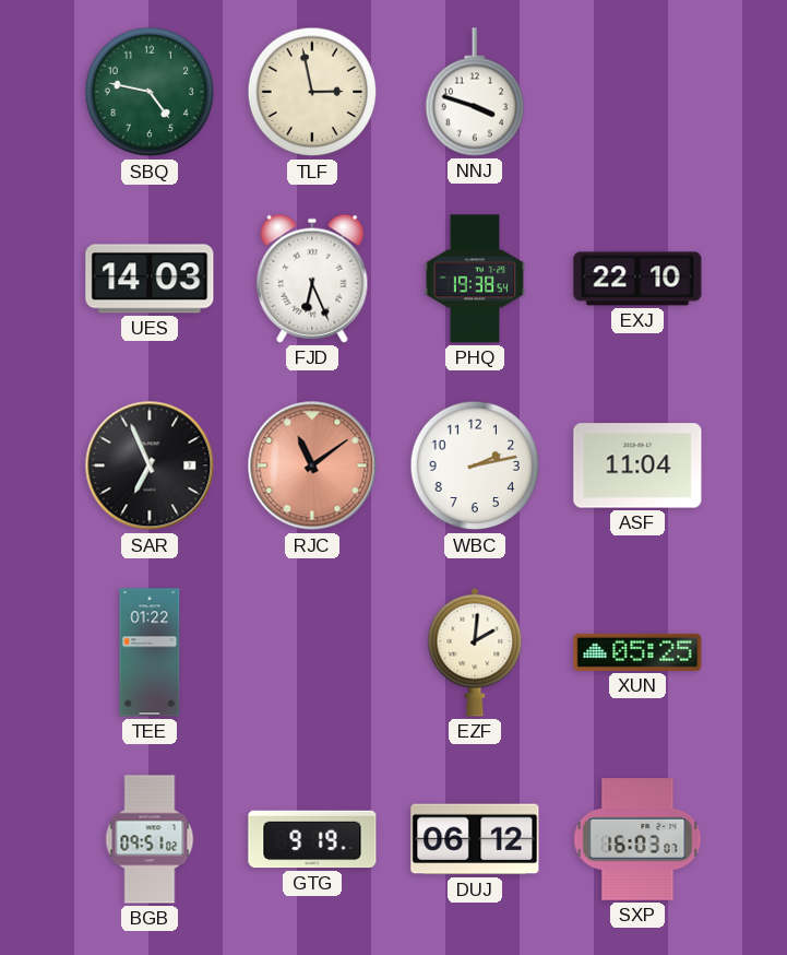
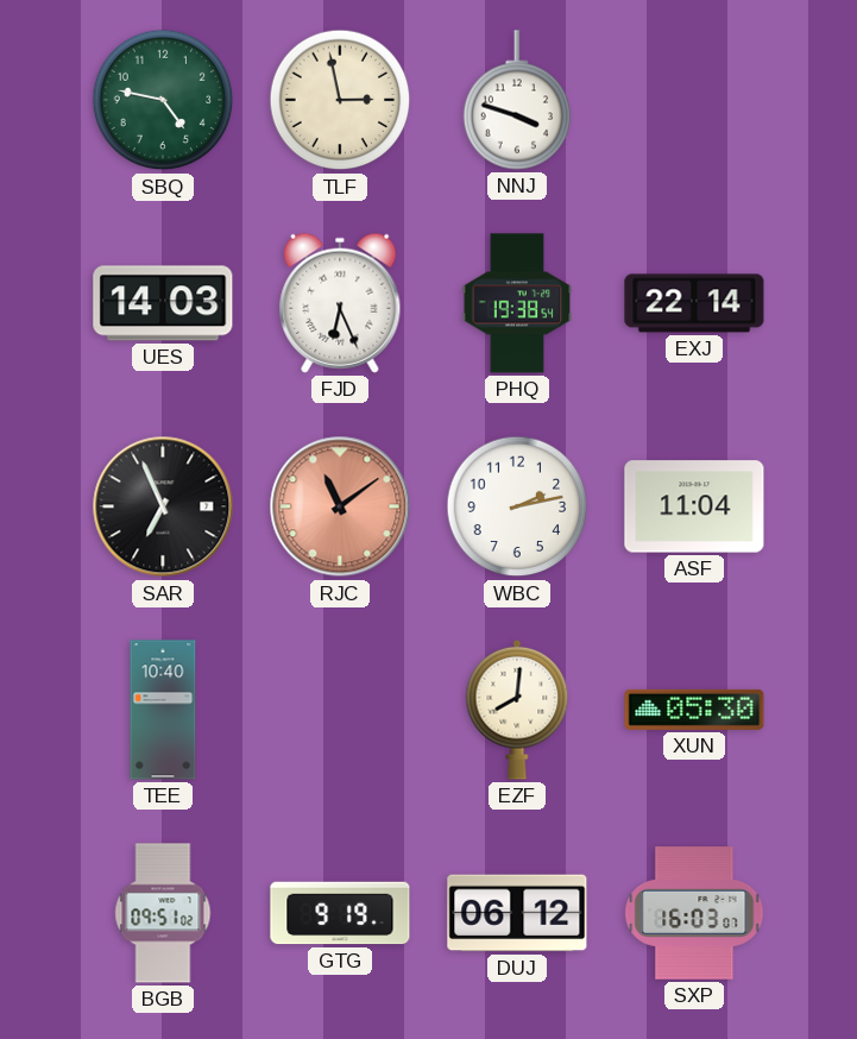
EXJ: 22:10 -> 22:14 (694, 303)
TEE: 01:22 -> 10:40 (163, 710)
EZF: 2:01 -> 8:01 (517, 710)
XUN: 05:25 -> 05:30 (694, 710)
